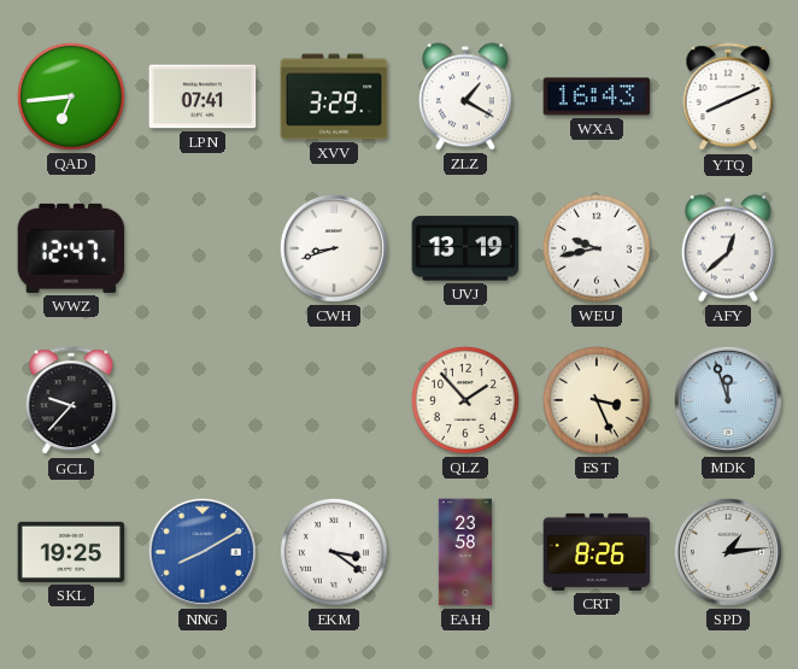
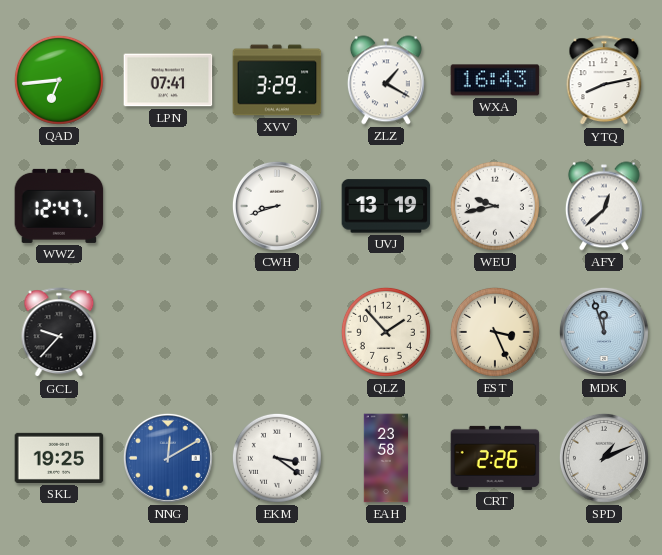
YTQ: 8:11 -> 8:13 (604, 81)
NNG: 8:10 -> 12:10 (168, 458)
CRT: 8:26 -> 2:26 (495, 458)
SPD: 1:14 -> 1:11 (604, 458)
